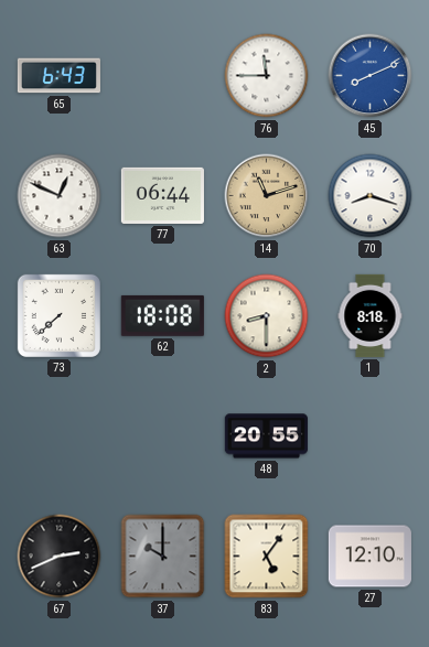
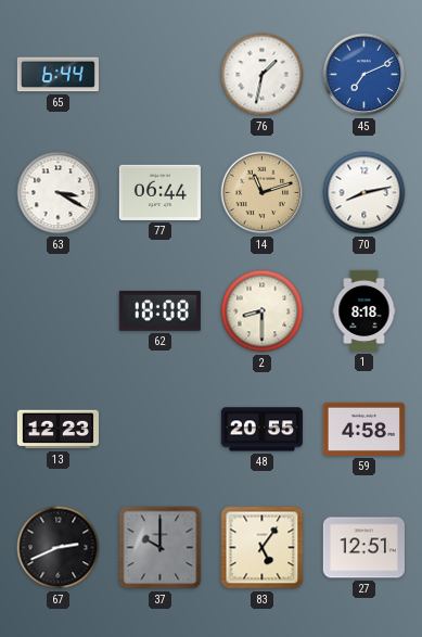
65: 6:43 -> 6:44 (57, 75)
76: 11:45 -> 1:32 (263, 75)
45: 8:11 -> 7:11 (365, 75)
63: 12:49 -> 3:20 (59, 193)
70: 8:18 -> 8:13 (365, 193)
73: 7:38 -> none (58, 315)
13: none -> 12:23 (57, 430)
59: none -> 4:58 (363, 429)
27: 12:10 -> 12:51 (363, 548)
